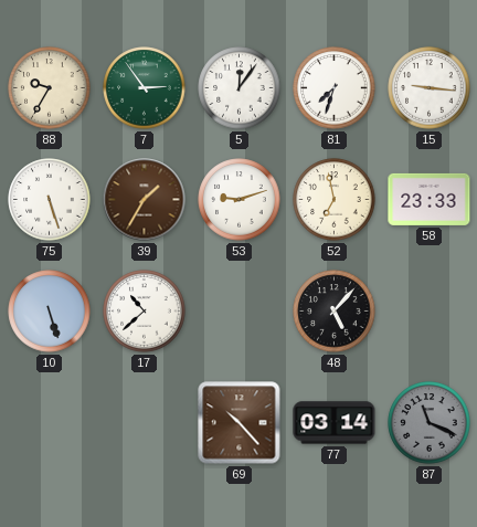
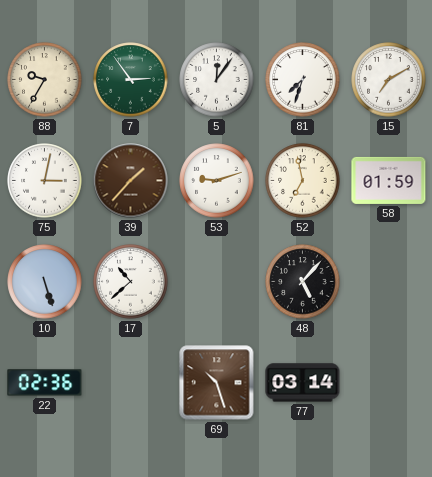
15: 9:16 -> 7:10 (389, 80)
75: 5:27 -> 3:02 (45, 181)
39: 1:35 -> 1:37 (131, 181)
58: 23:33 -> 01:59 (389, 180)
22: none -> 02:36 (45, 383)
69: 10:23 -> 10:27 (217, 383)
87: 11:19 -> none (430, 423)
